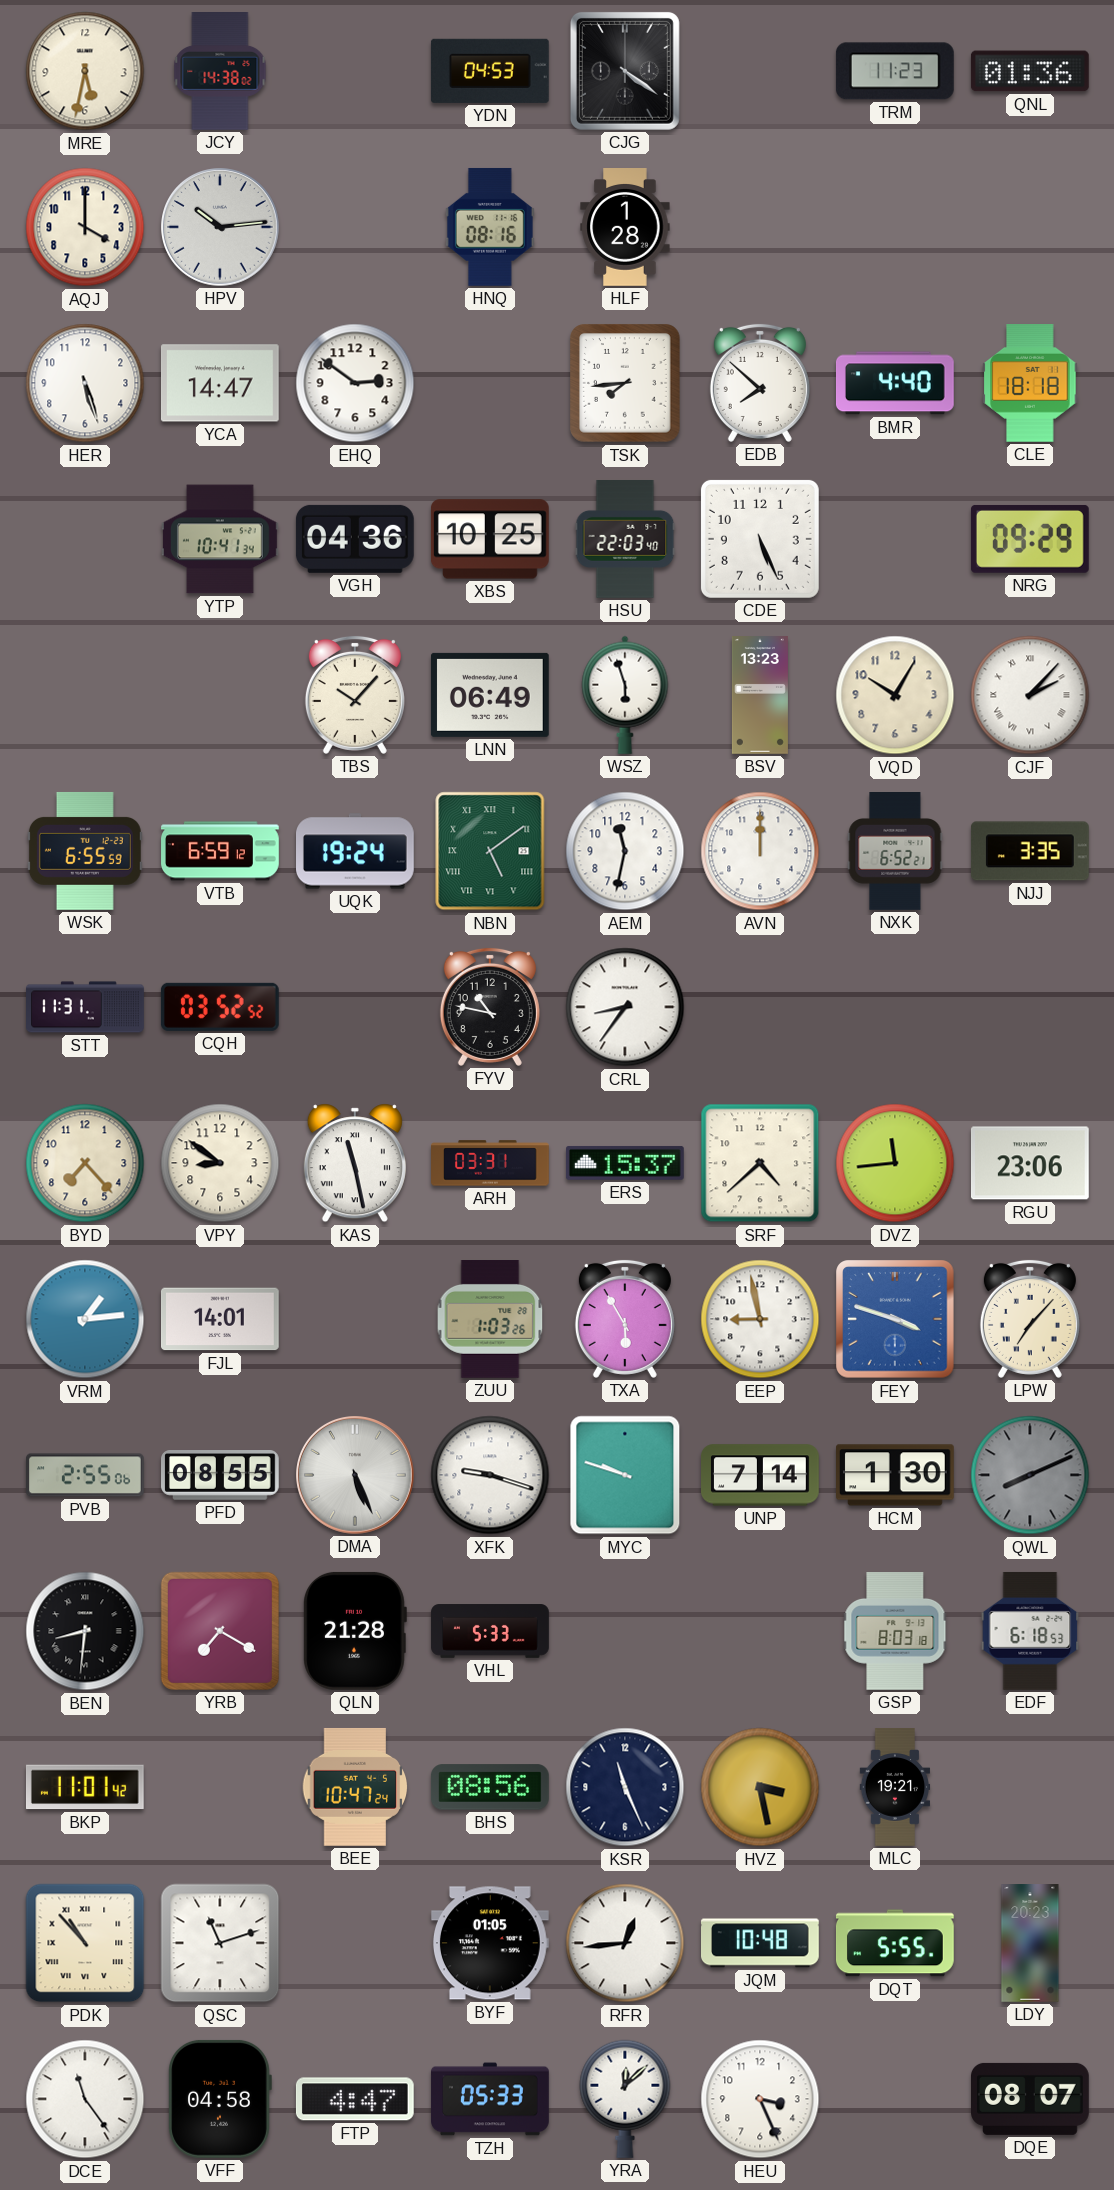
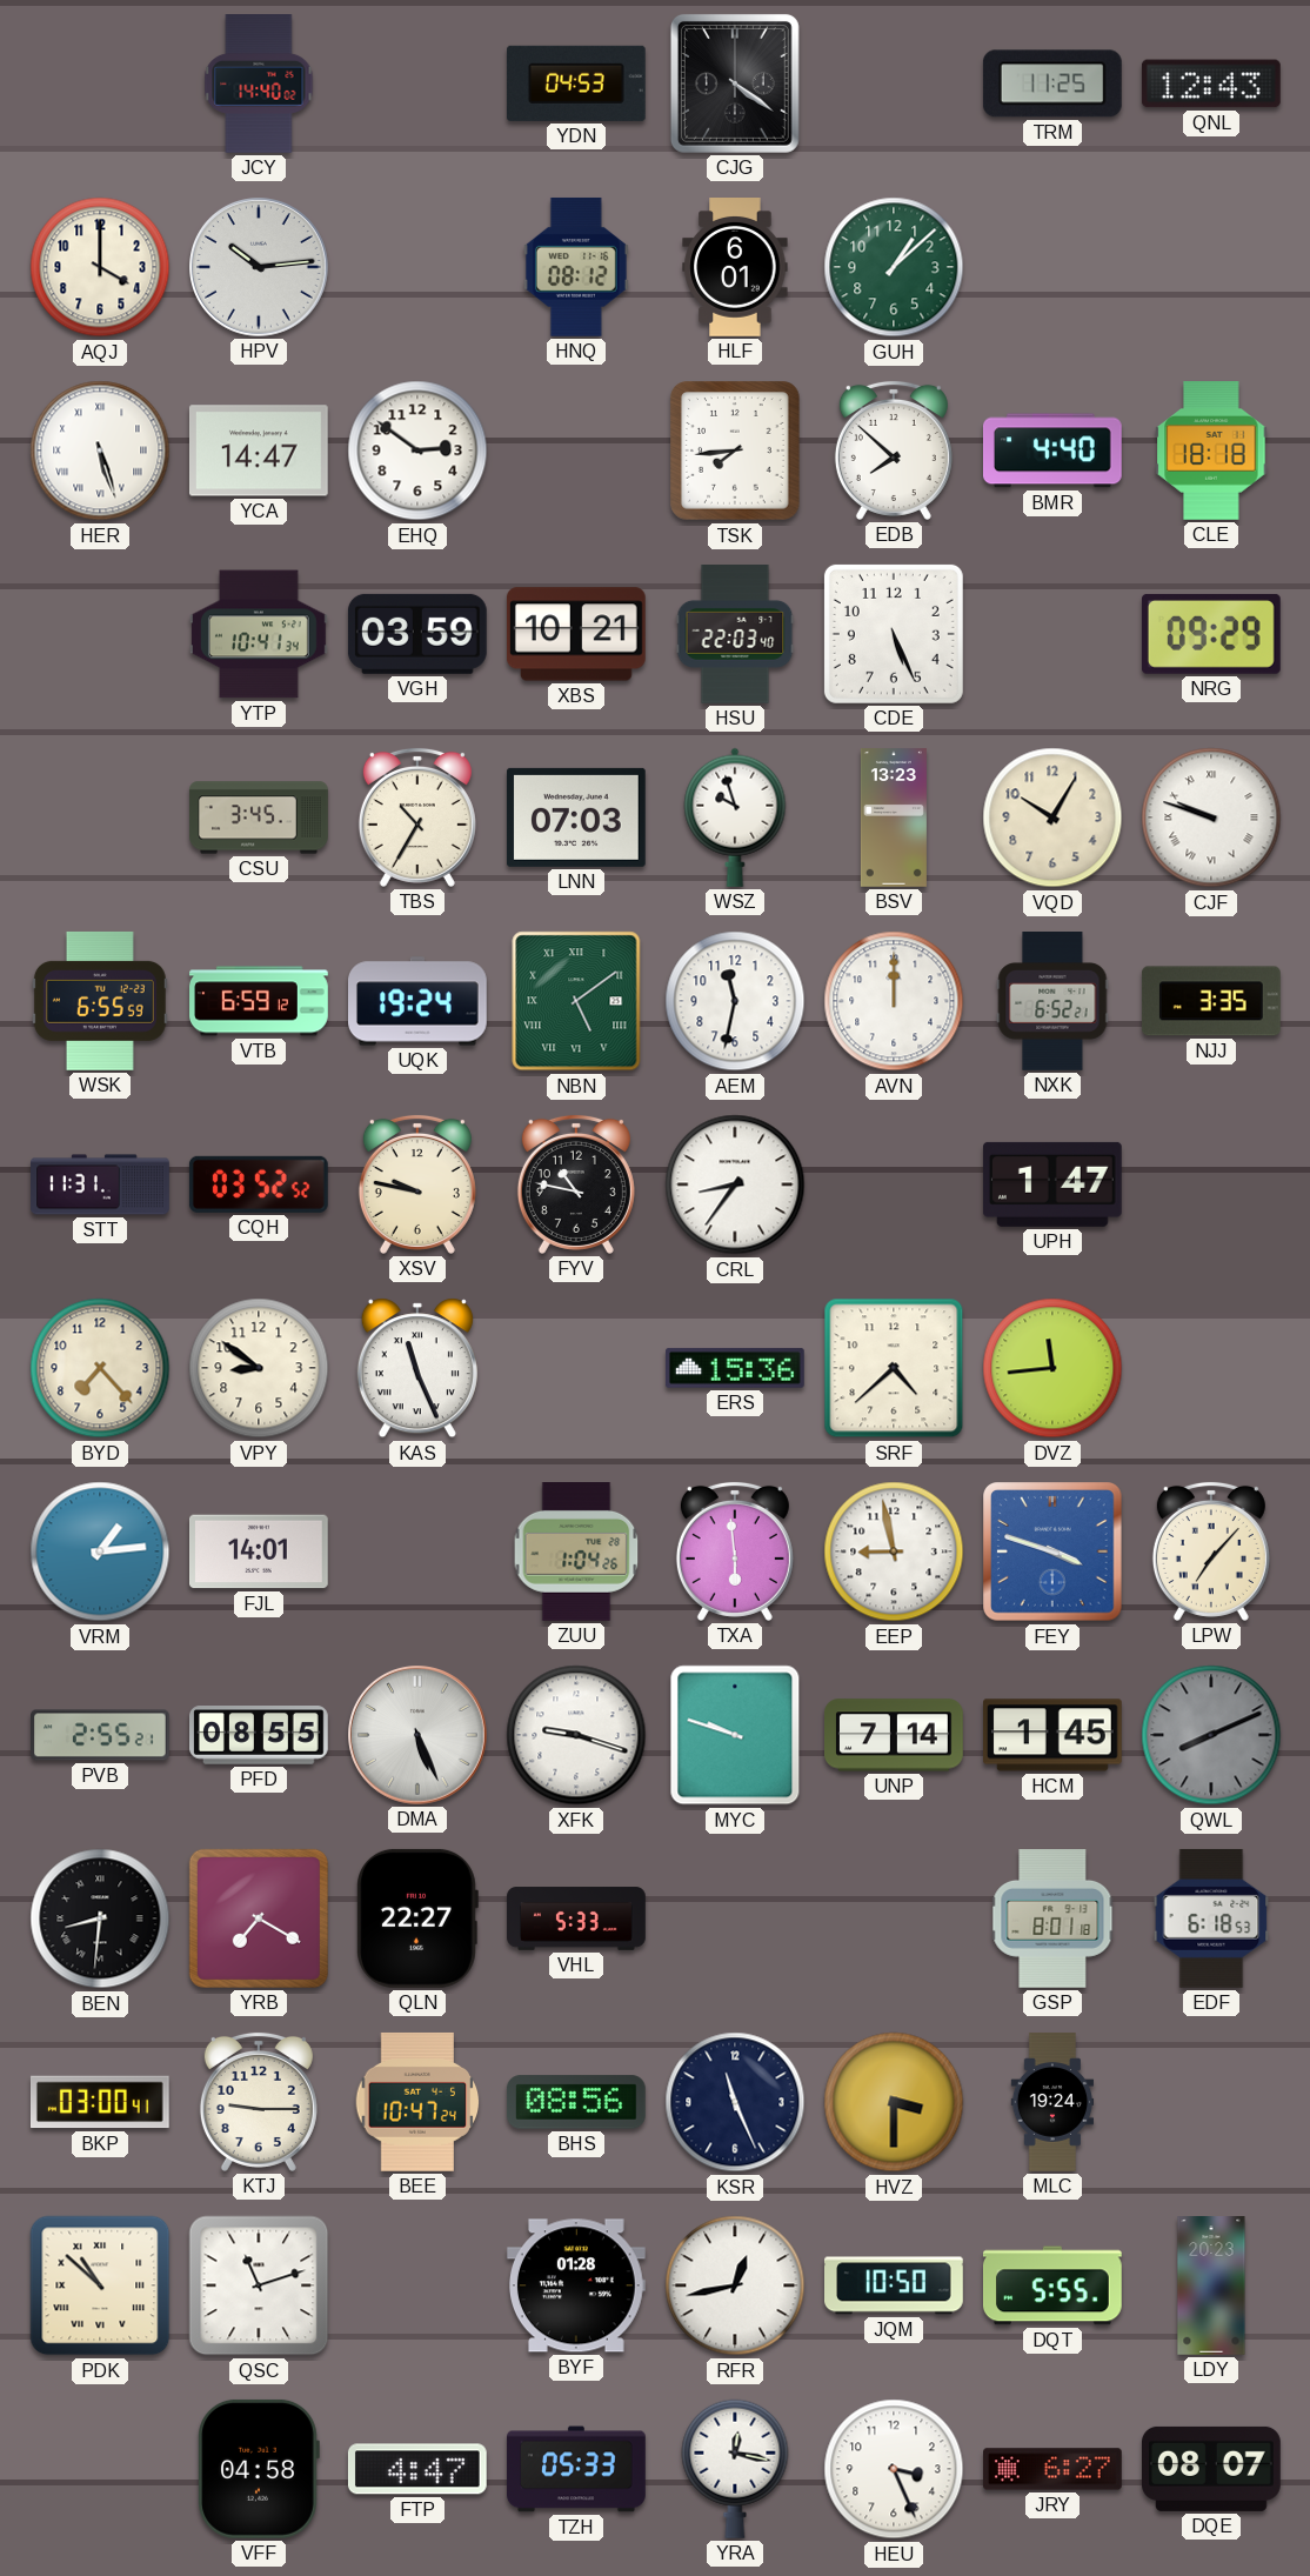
MRE: 5:32 -> none (85, 71)
JCY: 14:38 -> 14:40 (259, 85)
TRM: 11:23 -> 11:25 (1052, 84)
QNL: 01:36 -> 12:43 (1211, 84)
HNQ: 08:16 -> 08:12 (576, 267)
HLF: 1:28 -> 6:01 (735, 268)
GUH: none -> 1:08 (894, 267)
HER numerals: Arabic -> Roman (100, 451)
VGH: 04:36 -> 03:59 (417, 634)
XBS: 10:25 -> 10:21 (576, 634)
CSU: none -> 3:45 (259, 817)
TBS: 10:07 -> 10:35 (417, 817)
LNN: 06:49 -> 07:03 (576, 817)
WSZ: 5:57 -> 9:57 (735, 817)
CJF: 2:07 -> 9:48 (1211, 817)
XSV: none -> 9:47 (417, 1184)
UPH: none -> 1:47 (1052, 1184)
KAS: 11:28 -> 11:26 (417, 1368)
ARH: 03:31 -> none (490, 1163)
ERS: 15:37 -> 15:36 (735, 1368)
RGU: 23:06 -> none (1030, 1163)
ZUU: 1:03 -> 1:04 (576, 1553)
TXA: 5:55 -> 5:59 (735, 1551)
PVB: 2:55:06 -> 2:55:21 (101, 1735)
HCM: 1:30 -> 1:45 (1054, 1735)
QLN: 21:28 -> 22:27 (417, 1918)
GSP: 8:03 -> 8:01 (1052, 1920)
BKP: 11:01 -> 03:00 (100, 2102)
KTJ: none -> 9:15 (259, 2102)
HVZ: 3:28 -> 3:30 (894, 2102)
MLC: 19:21 -> 19:24 (1052, 2102)
PDK: 10:53 -> 10:52 (100, 2285)
BYF: 01:05 -> 01:28 (576, 2285)
RFR: 12:44 -> 12:43 (735, 2285)
JQM: 10:48 -> 10:50 (895, 2285)
DCE: 11:24 -> none (85, 2099)
YRA: 12:08 -> 12:17 (735, 2469)
JRY: none -> 6:27 (1054, 2469)
